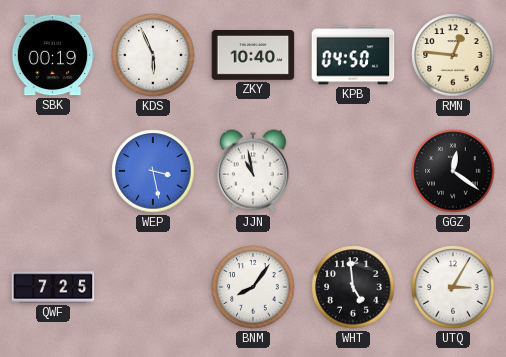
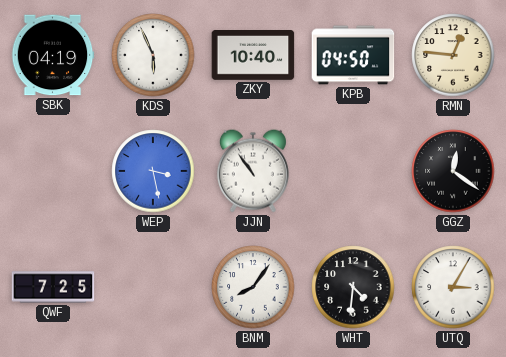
SBK: 00:19 -> 04:19 (53, 55)
JJN: 10:58 -> 10:54 (253, 171)
WHT: 4:59 -> 4:31 (353, 287)
